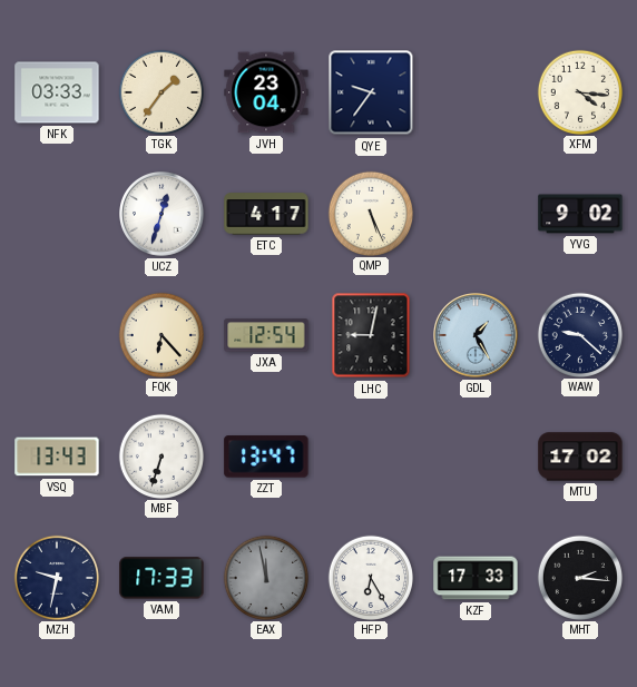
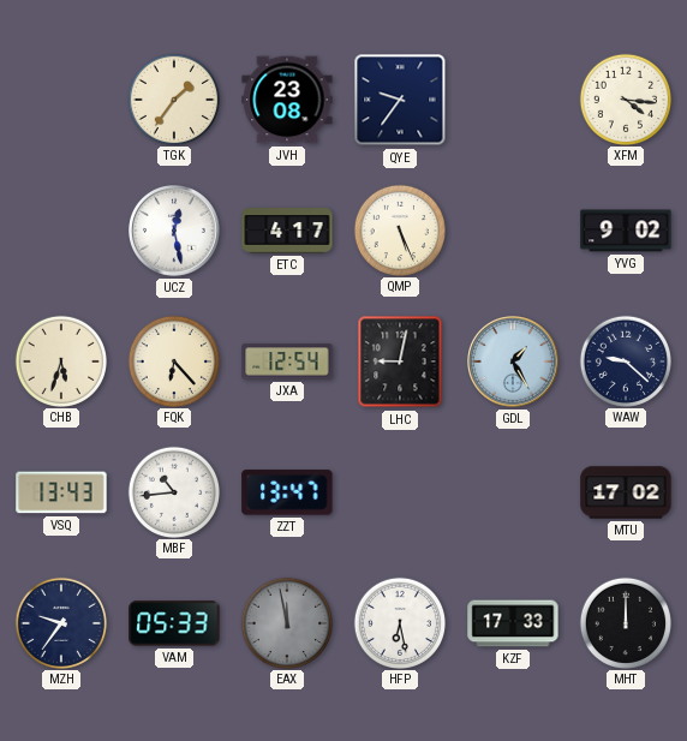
NFK: 03:33 -> none (57, 92)
JVH: 23:04 -> 23:08 (287, 100)
UCZ: 12:33 -> 12:28 (175, 232)
CHB: none -> 5:33 (60, 360)
MBF: 6:33 -> 10:44 (173, 491)
MZH: 9:32 -> 9:36 (60, 622)
VAM: 17:33 -> 05:33 (174, 623)
HFP: 6:25 -> 6:28 (399, 622)
MHT: 2:16 -> 12:00 (625, 622)
